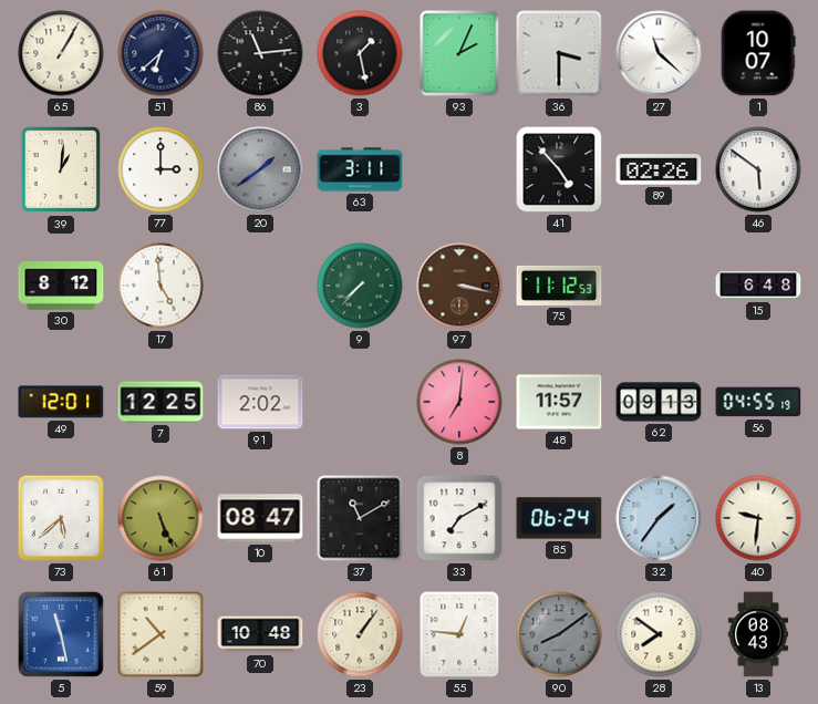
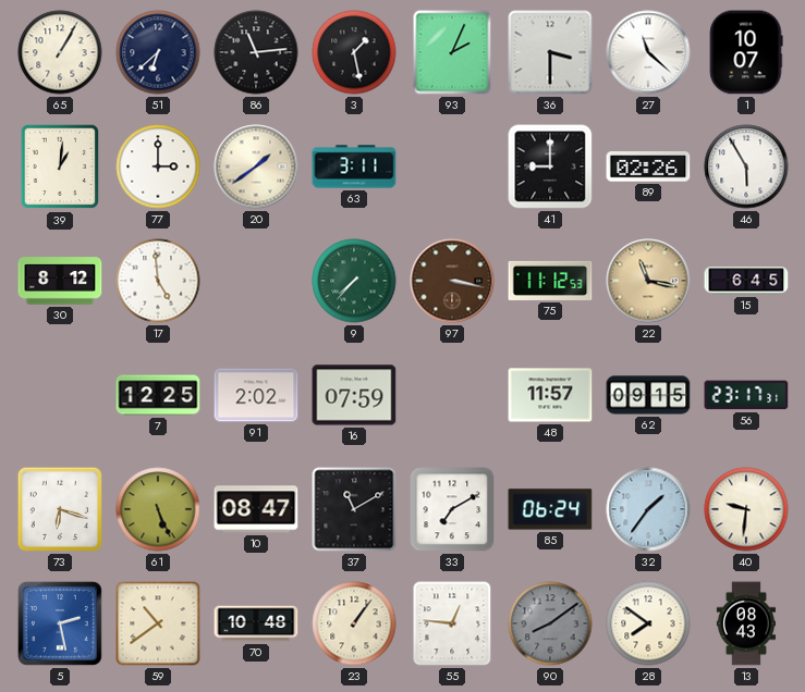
20 dial: grey -> cream (256, 166)
41: 4:53 -> 9:00 (550, 166)
46: 5:51 -> 5:55 (746, 166)
22: none -> 11:17 (648, 281)
15: 6:48 -> 6:45 (746, 281)
49: 12:01 -> none (61, 402)
16: none -> 07:59 (354, 395)
8: 7:01 -> none (459, 402)
62: 09:13 -> 09:15 (648, 395)
56: 04:55 -> 23:17 (746, 395)
73: 5:38 -> 6:18 (60, 509)
5: 11:28 -> 2:28 (60, 623)
